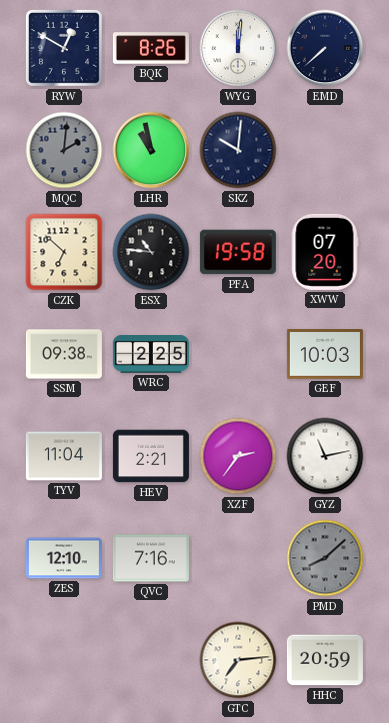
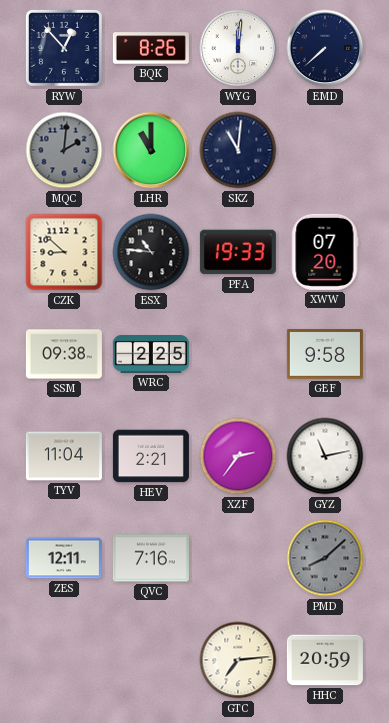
RYW: 12:50 -> 12:53 (64, 48)
LHR: 10:58 -> 11:00 (151, 150)
SKZ: 10:01 -> 11:01 (238, 150)
CZK: 6:52 -> 8:52 (64, 252)
PFA: 19:58 -> 19:33 (238, 252)
GEF: 10:03 -> 9:58 (325, 354)
ZES: 12:10 -> 12:11 (64, 558)
